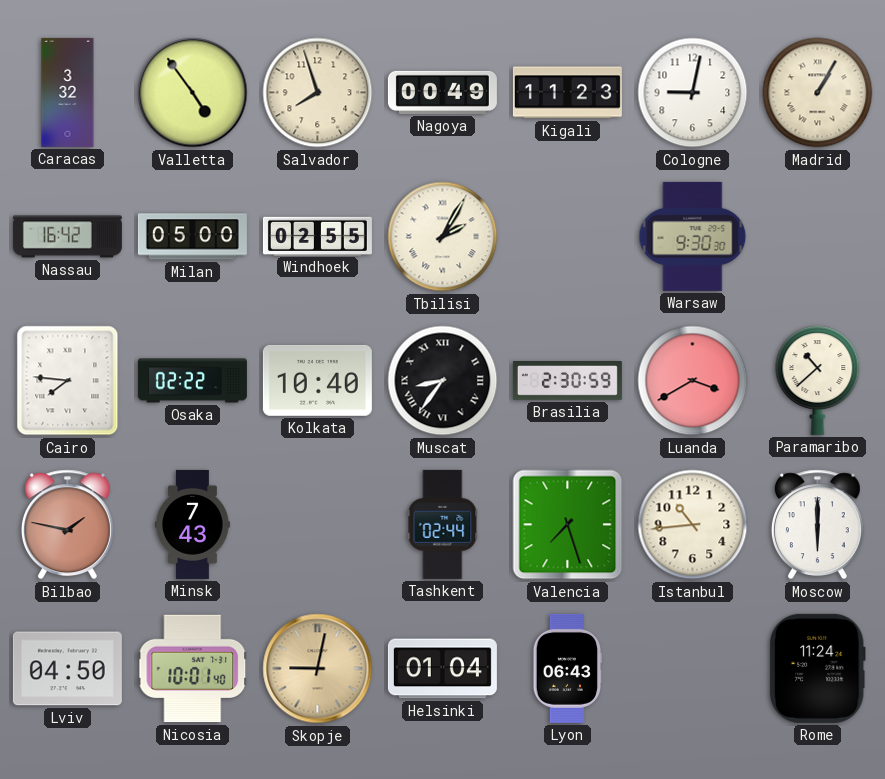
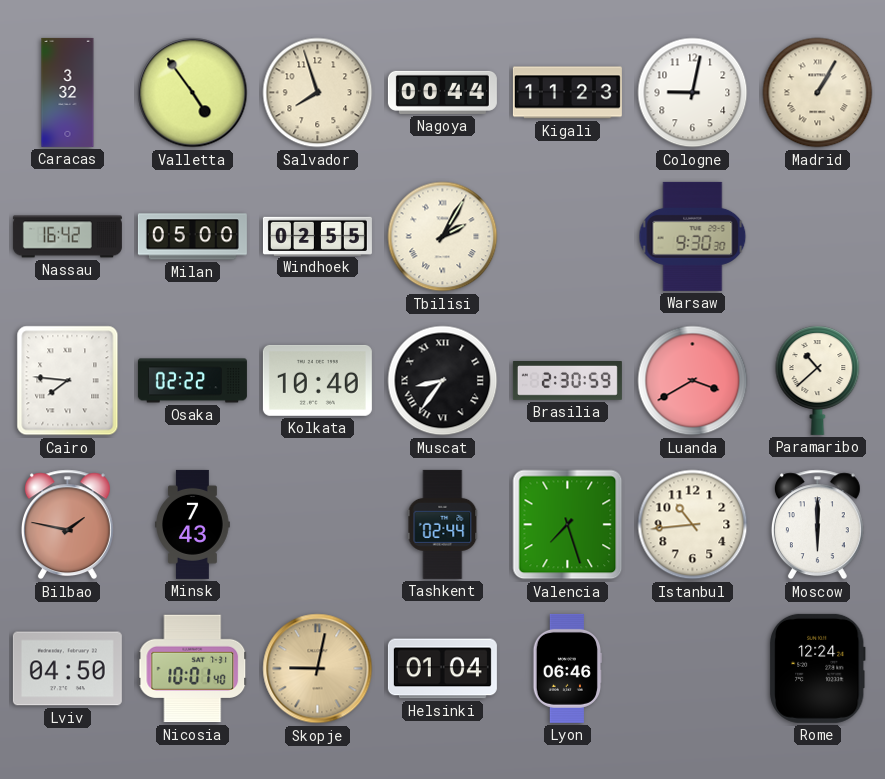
Nagoya: 00:49 -> 00:44 (442, 92)
Lyon: 06:43 -> 06:46 (567, 668)
Rome: 11:24 -> 12:24 (817, 668)
